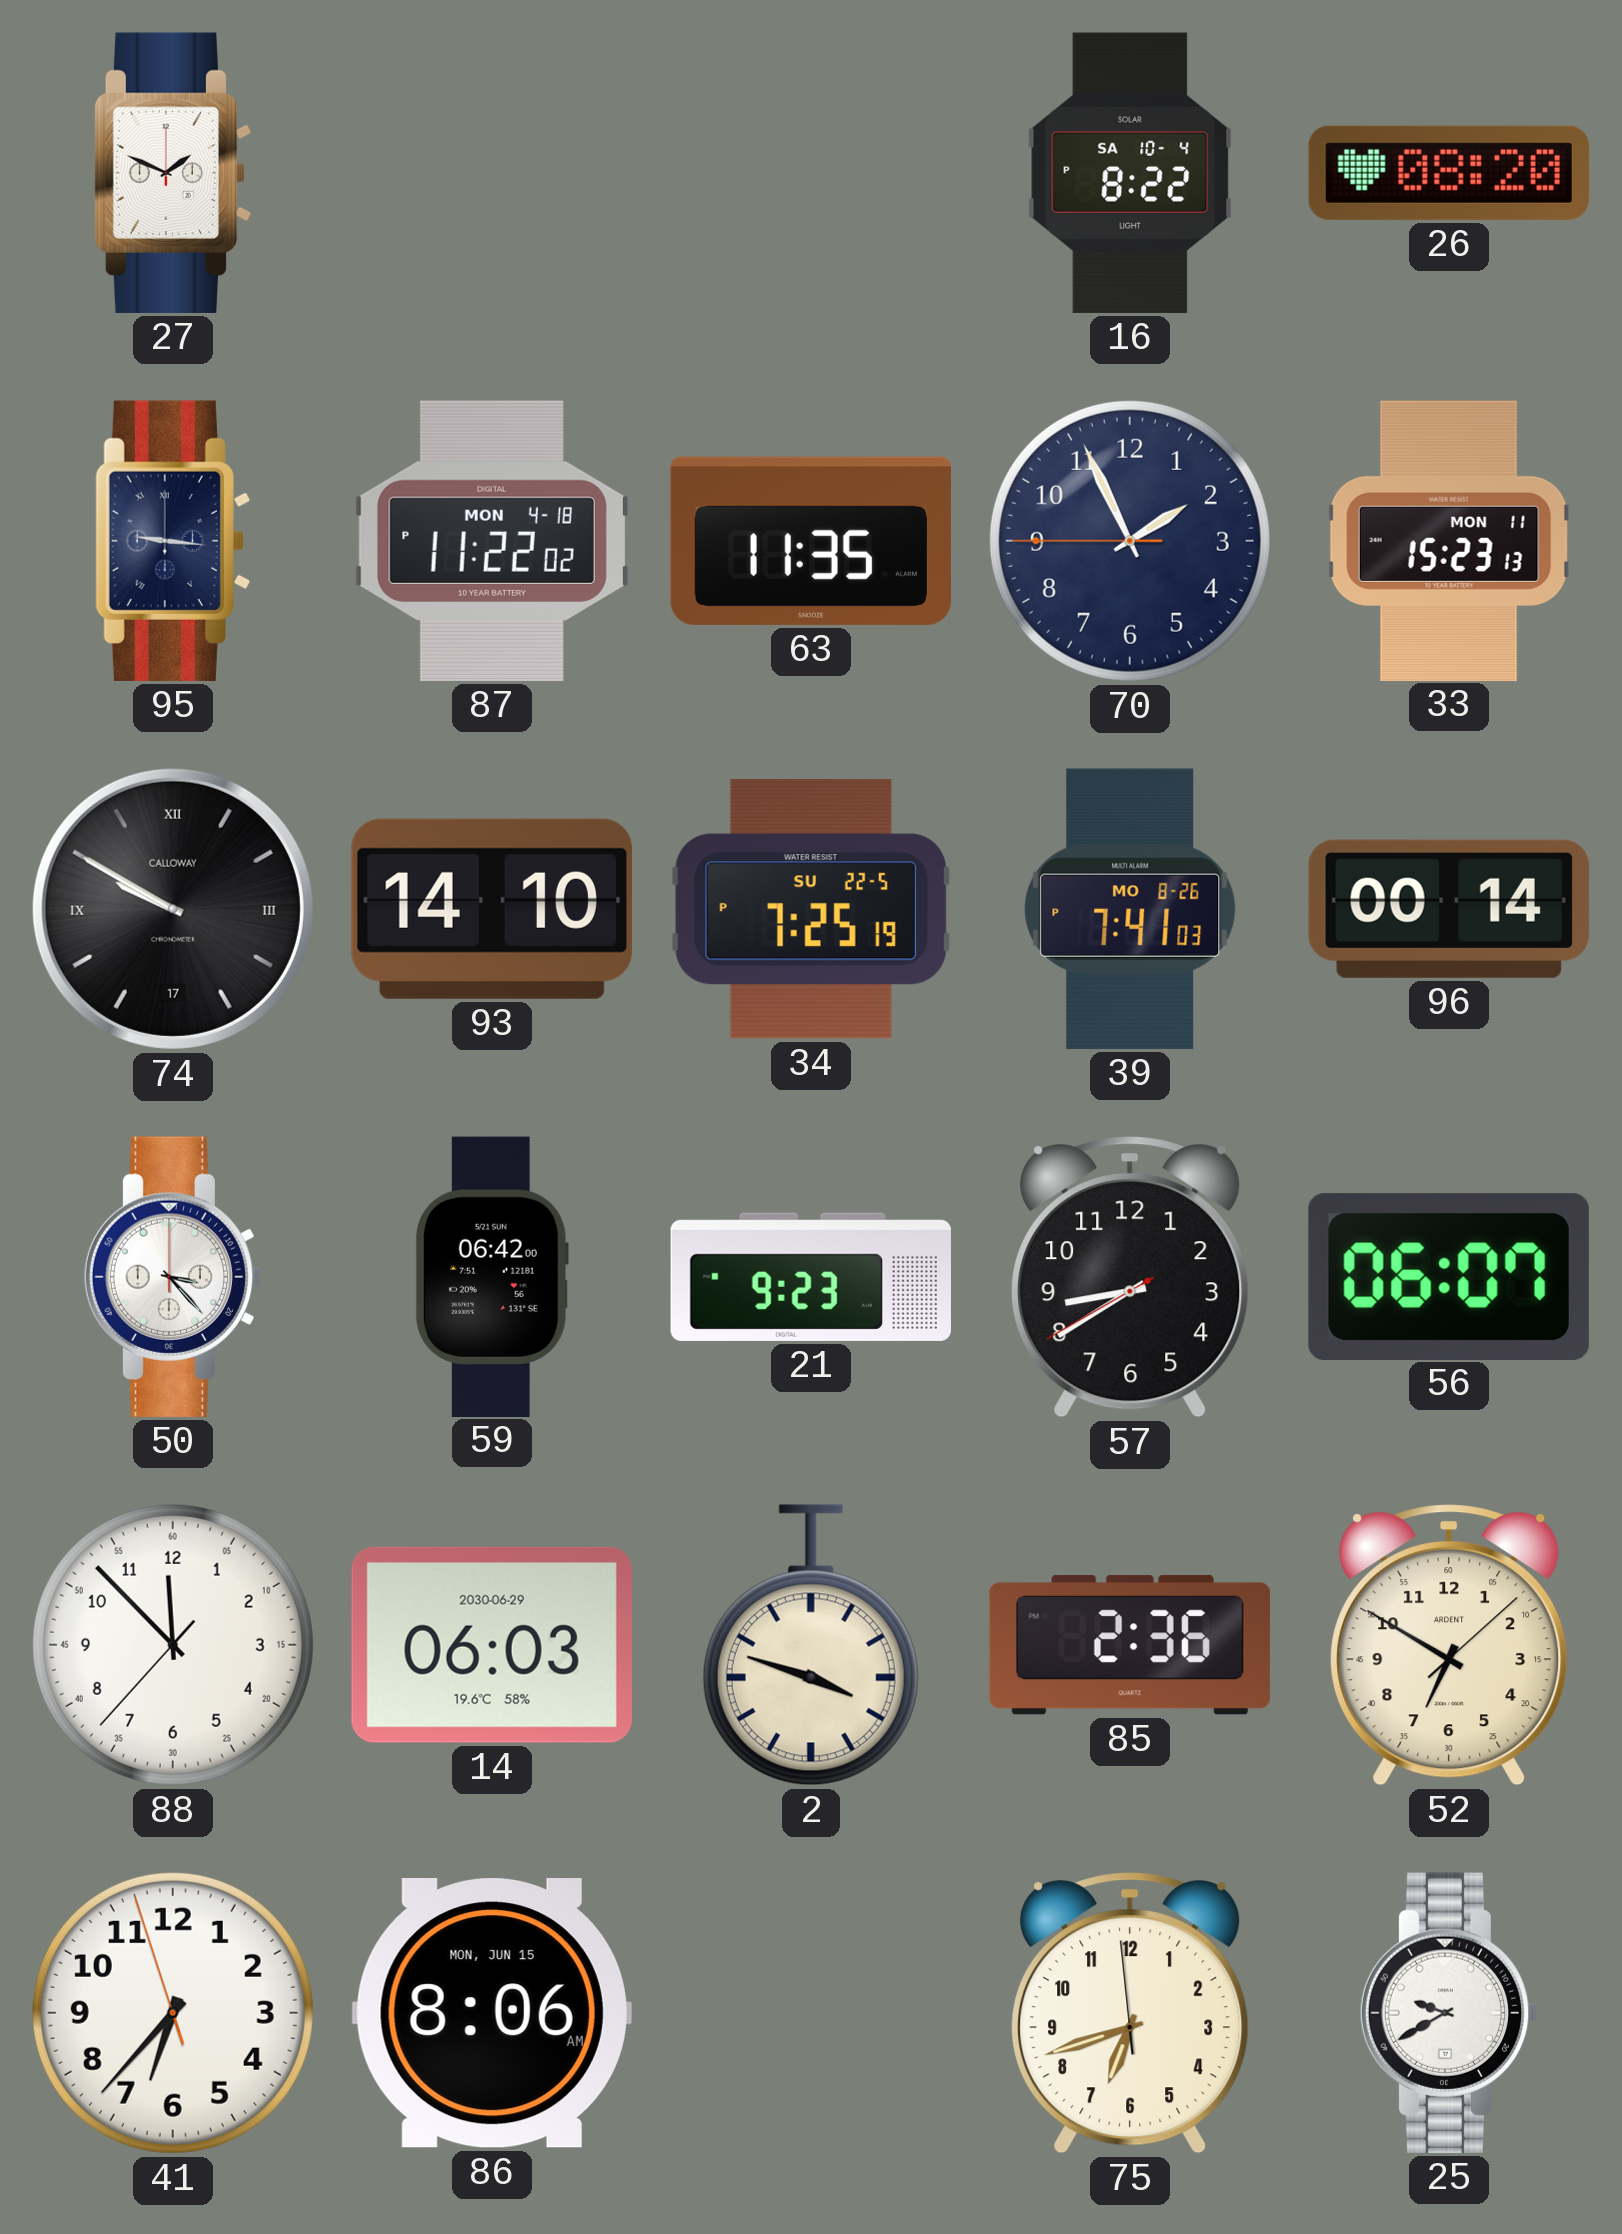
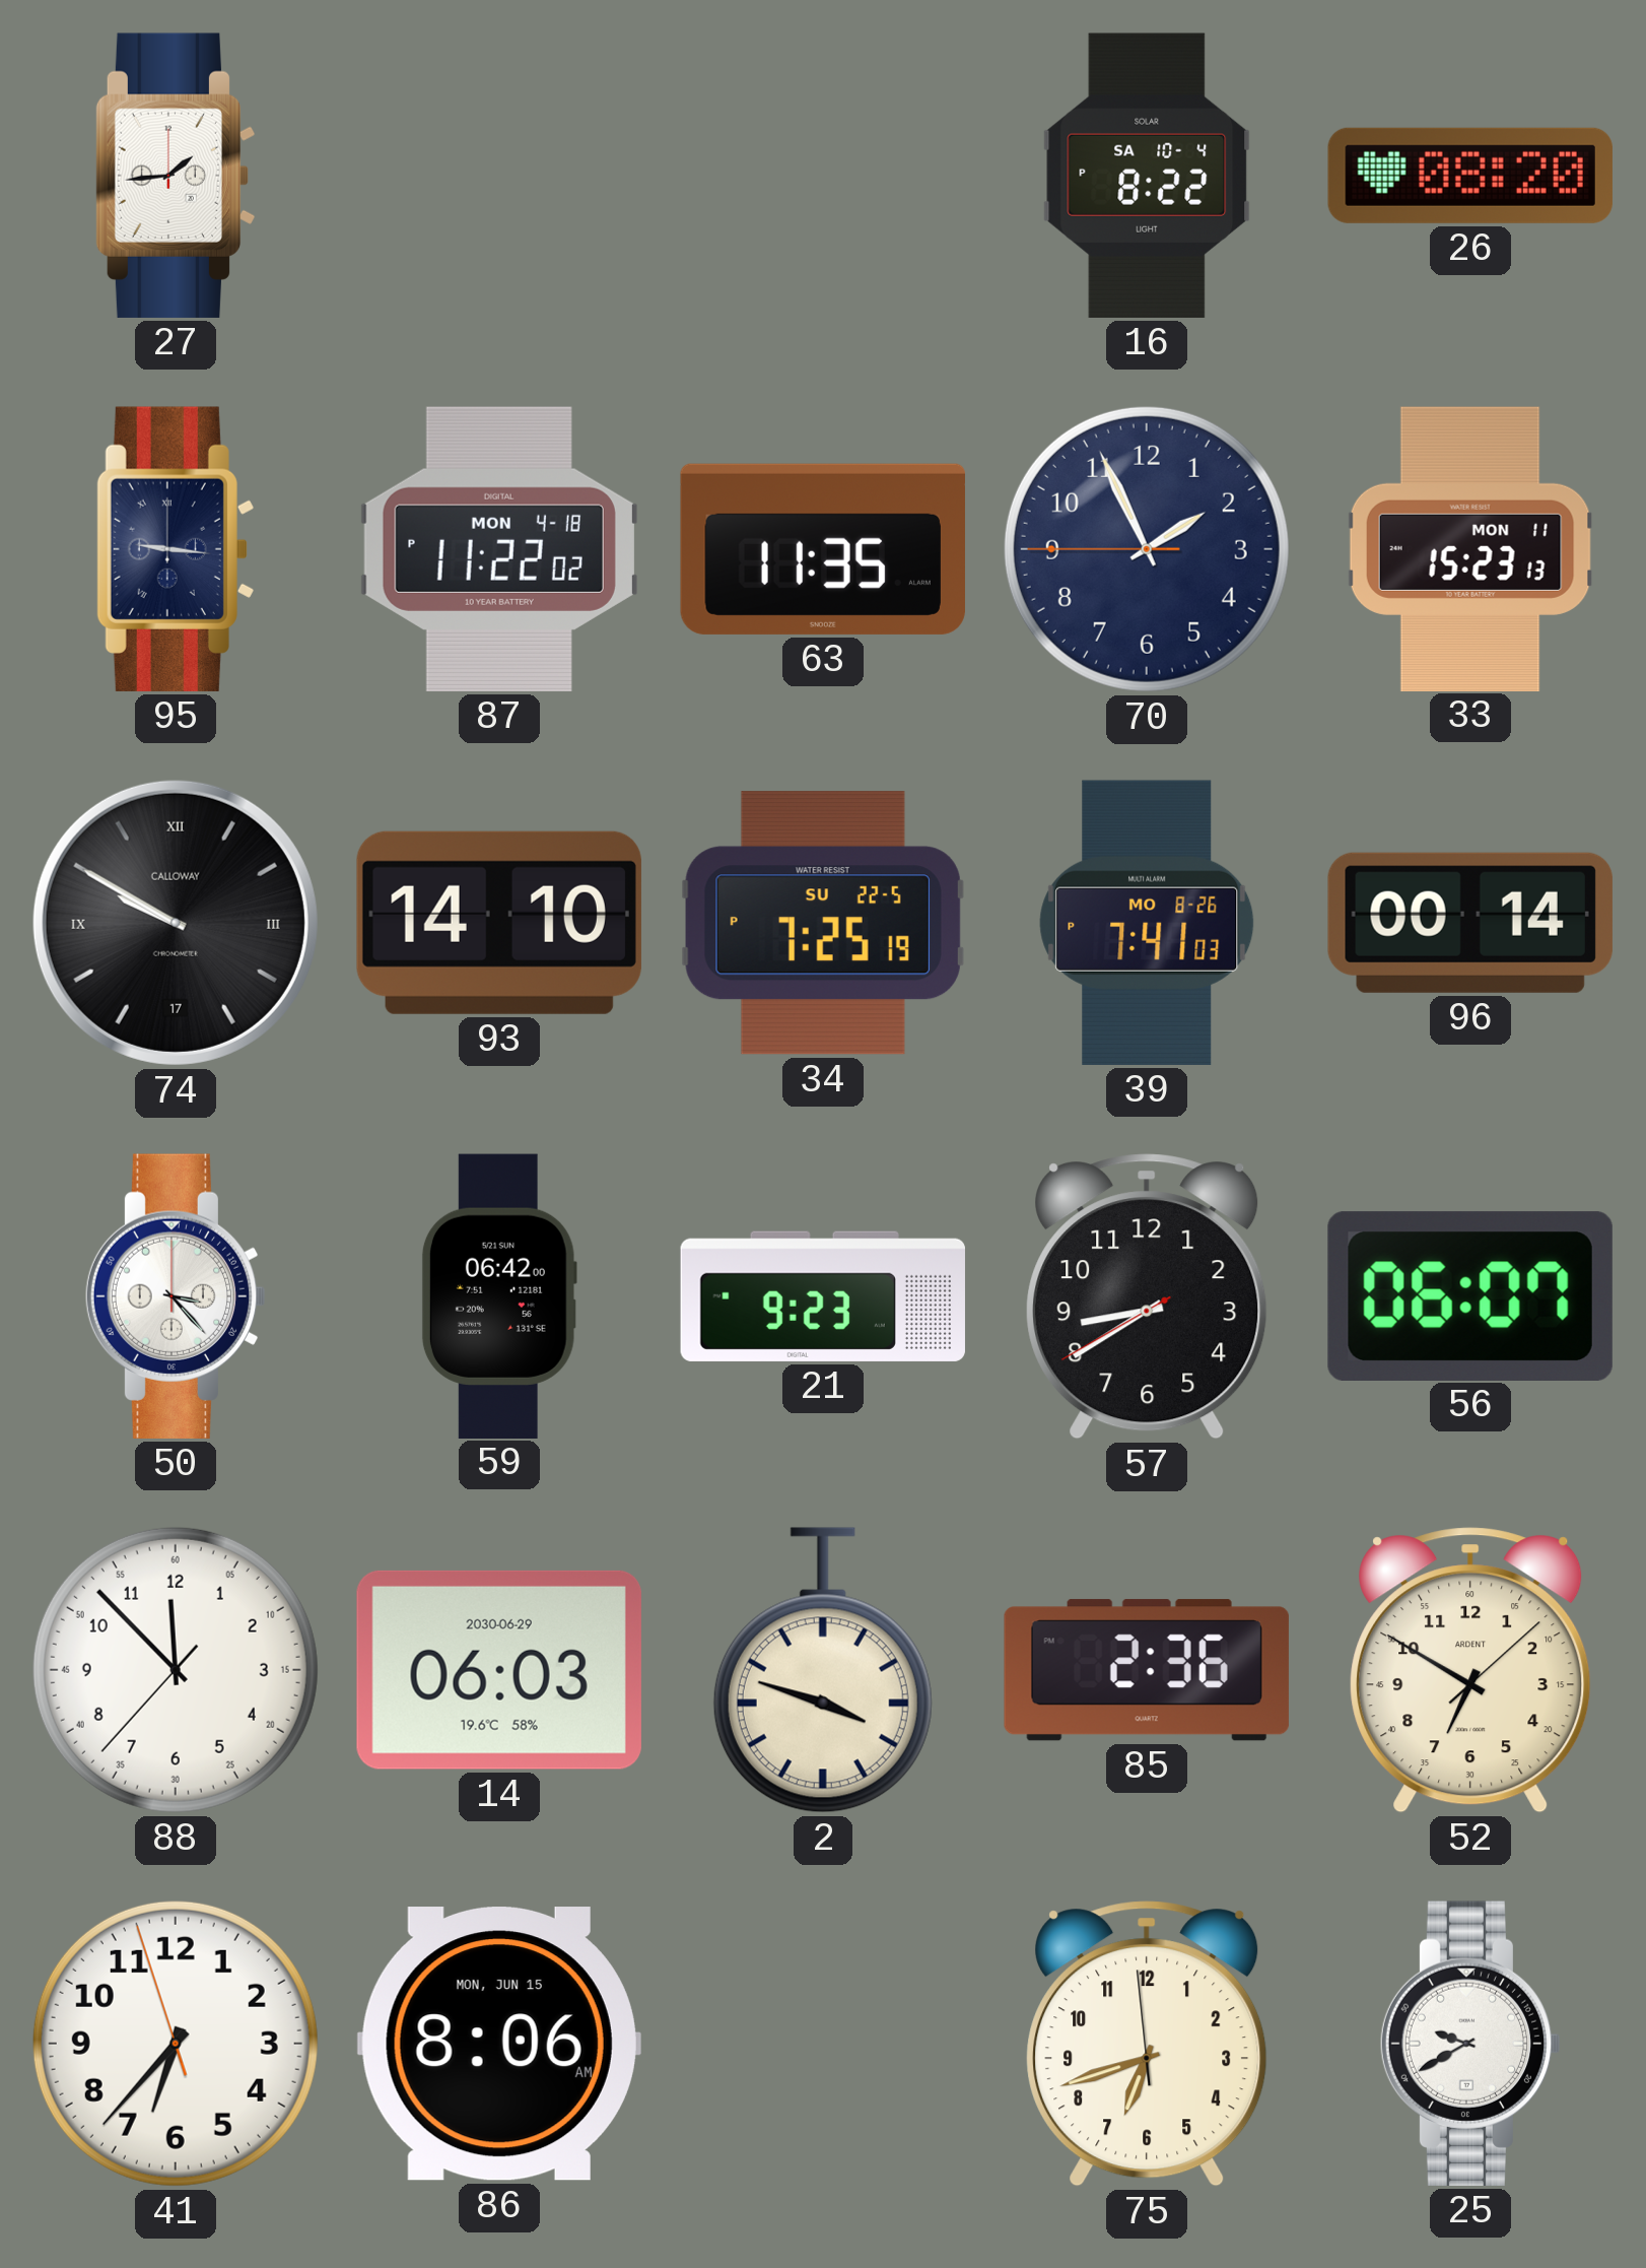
27: 1:49 -> 1:44 (175, 176)
